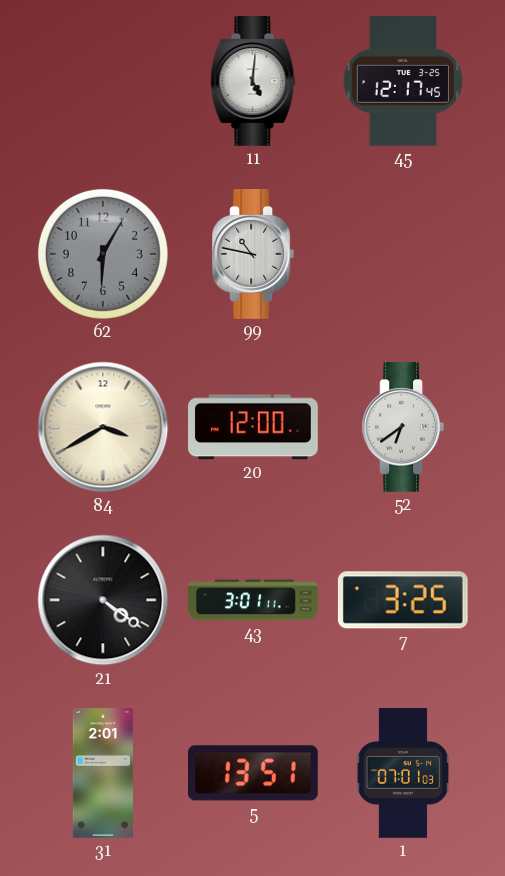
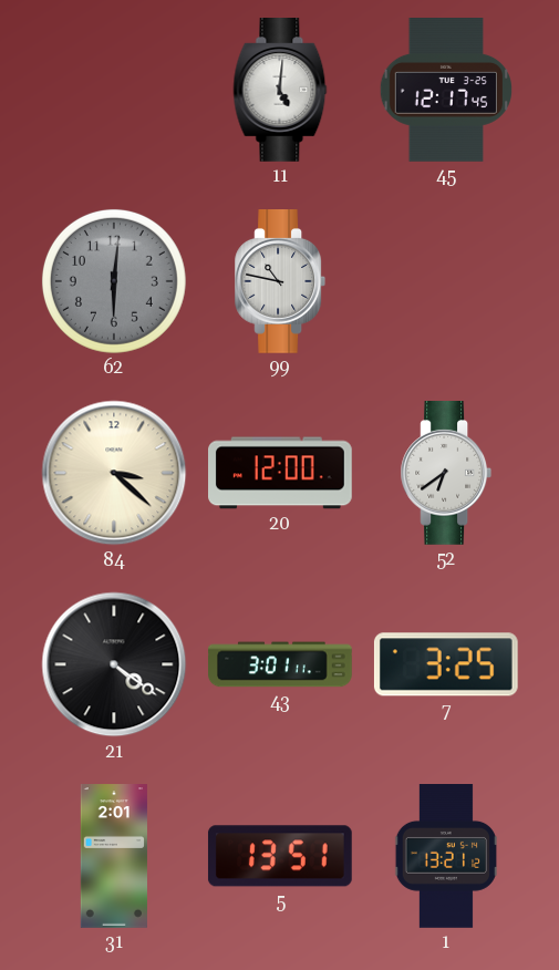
62: 6:05 -> 6:01 (114, 281)
84: 3:40 -> 3:22 (114, 473)
1: 07:01 -> 13:21 (445, 857)
